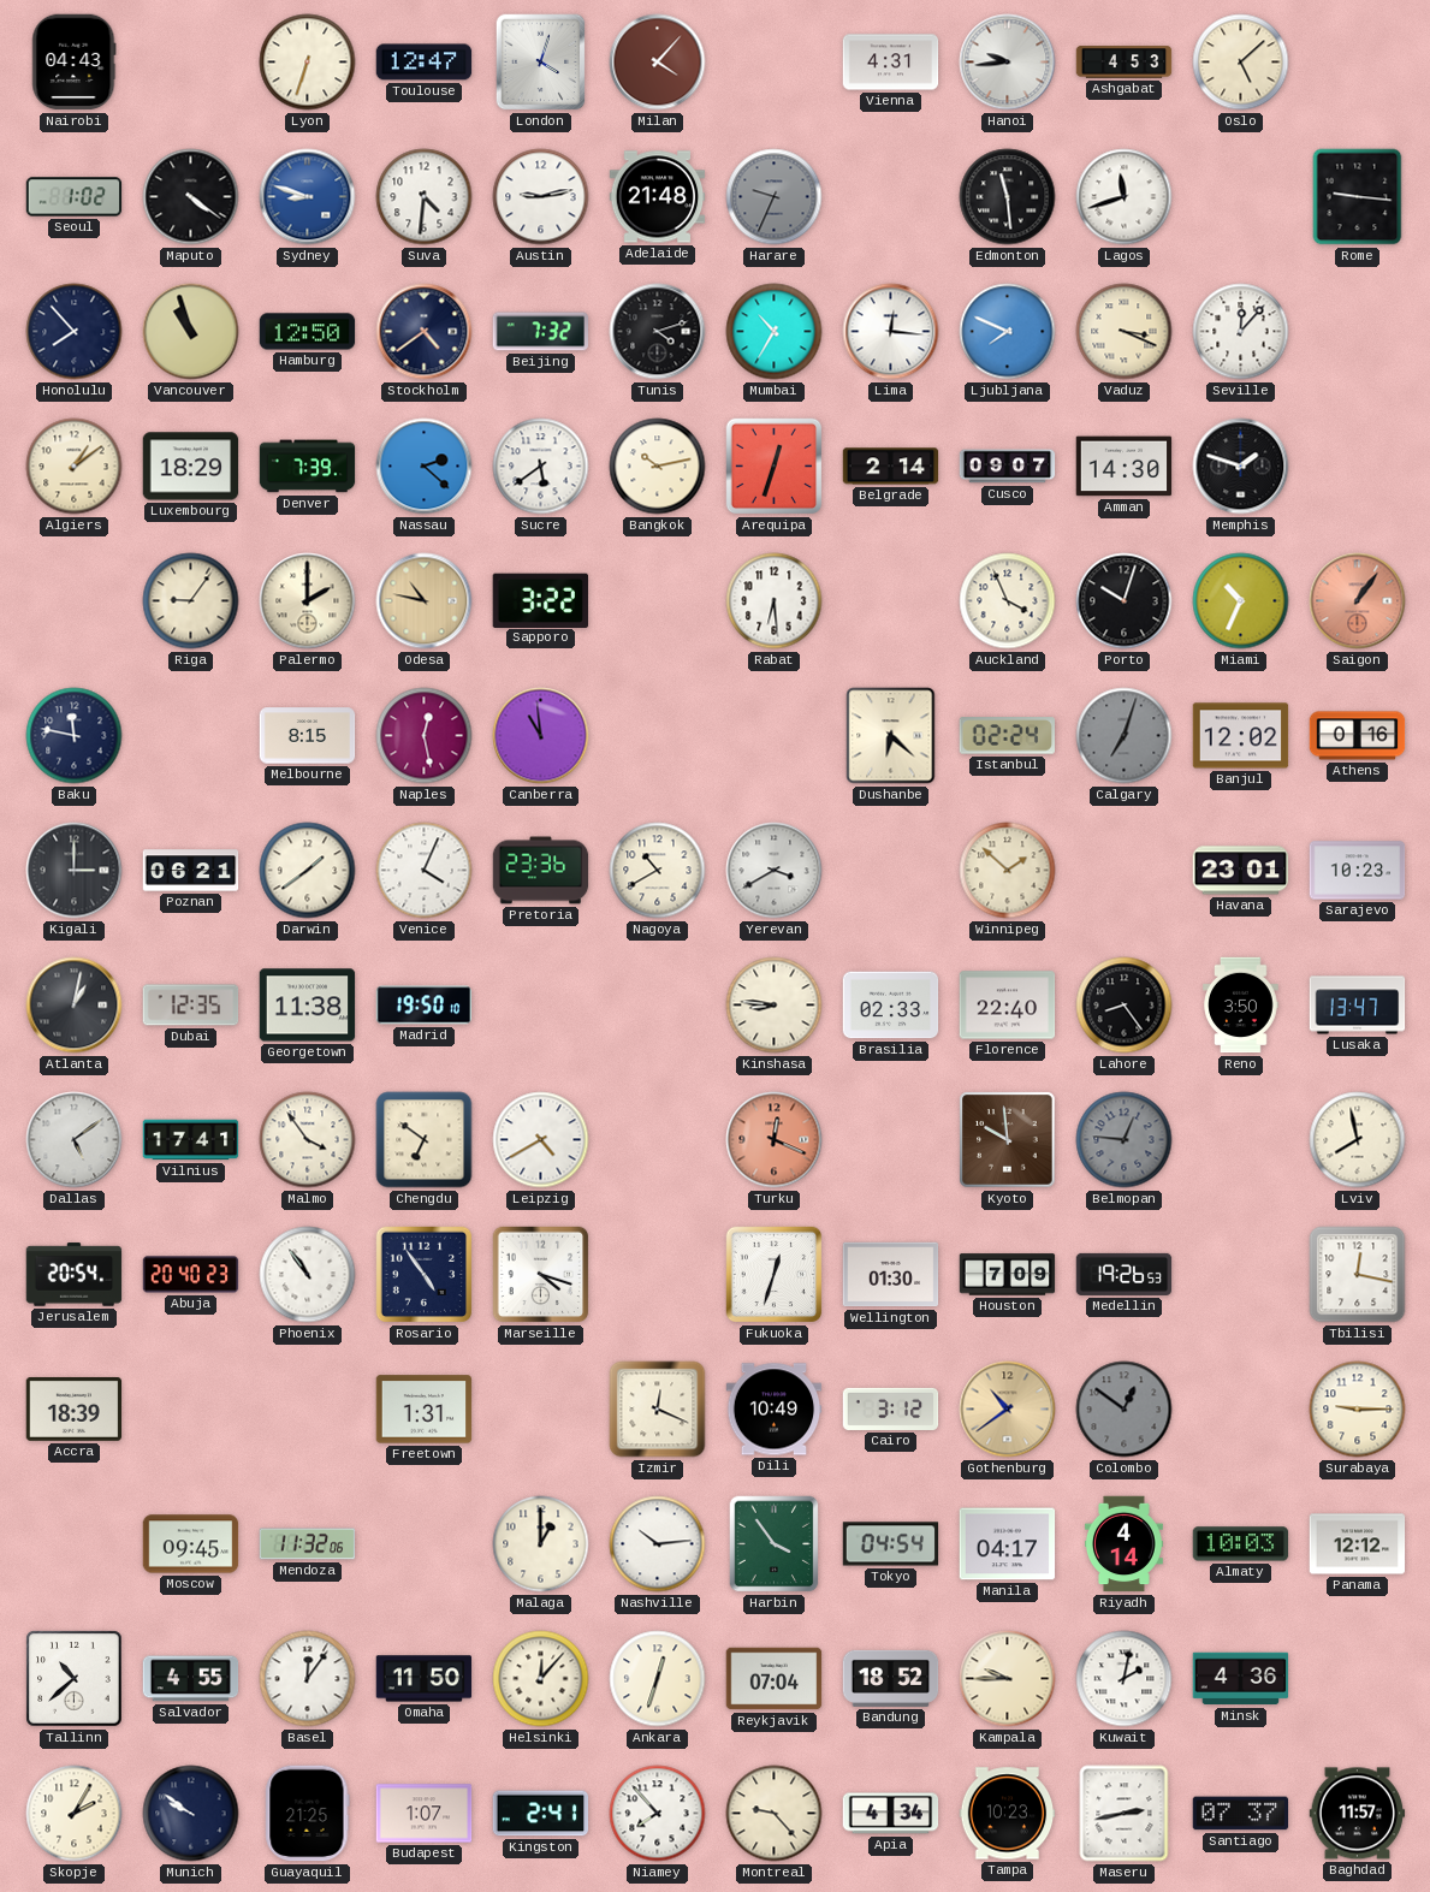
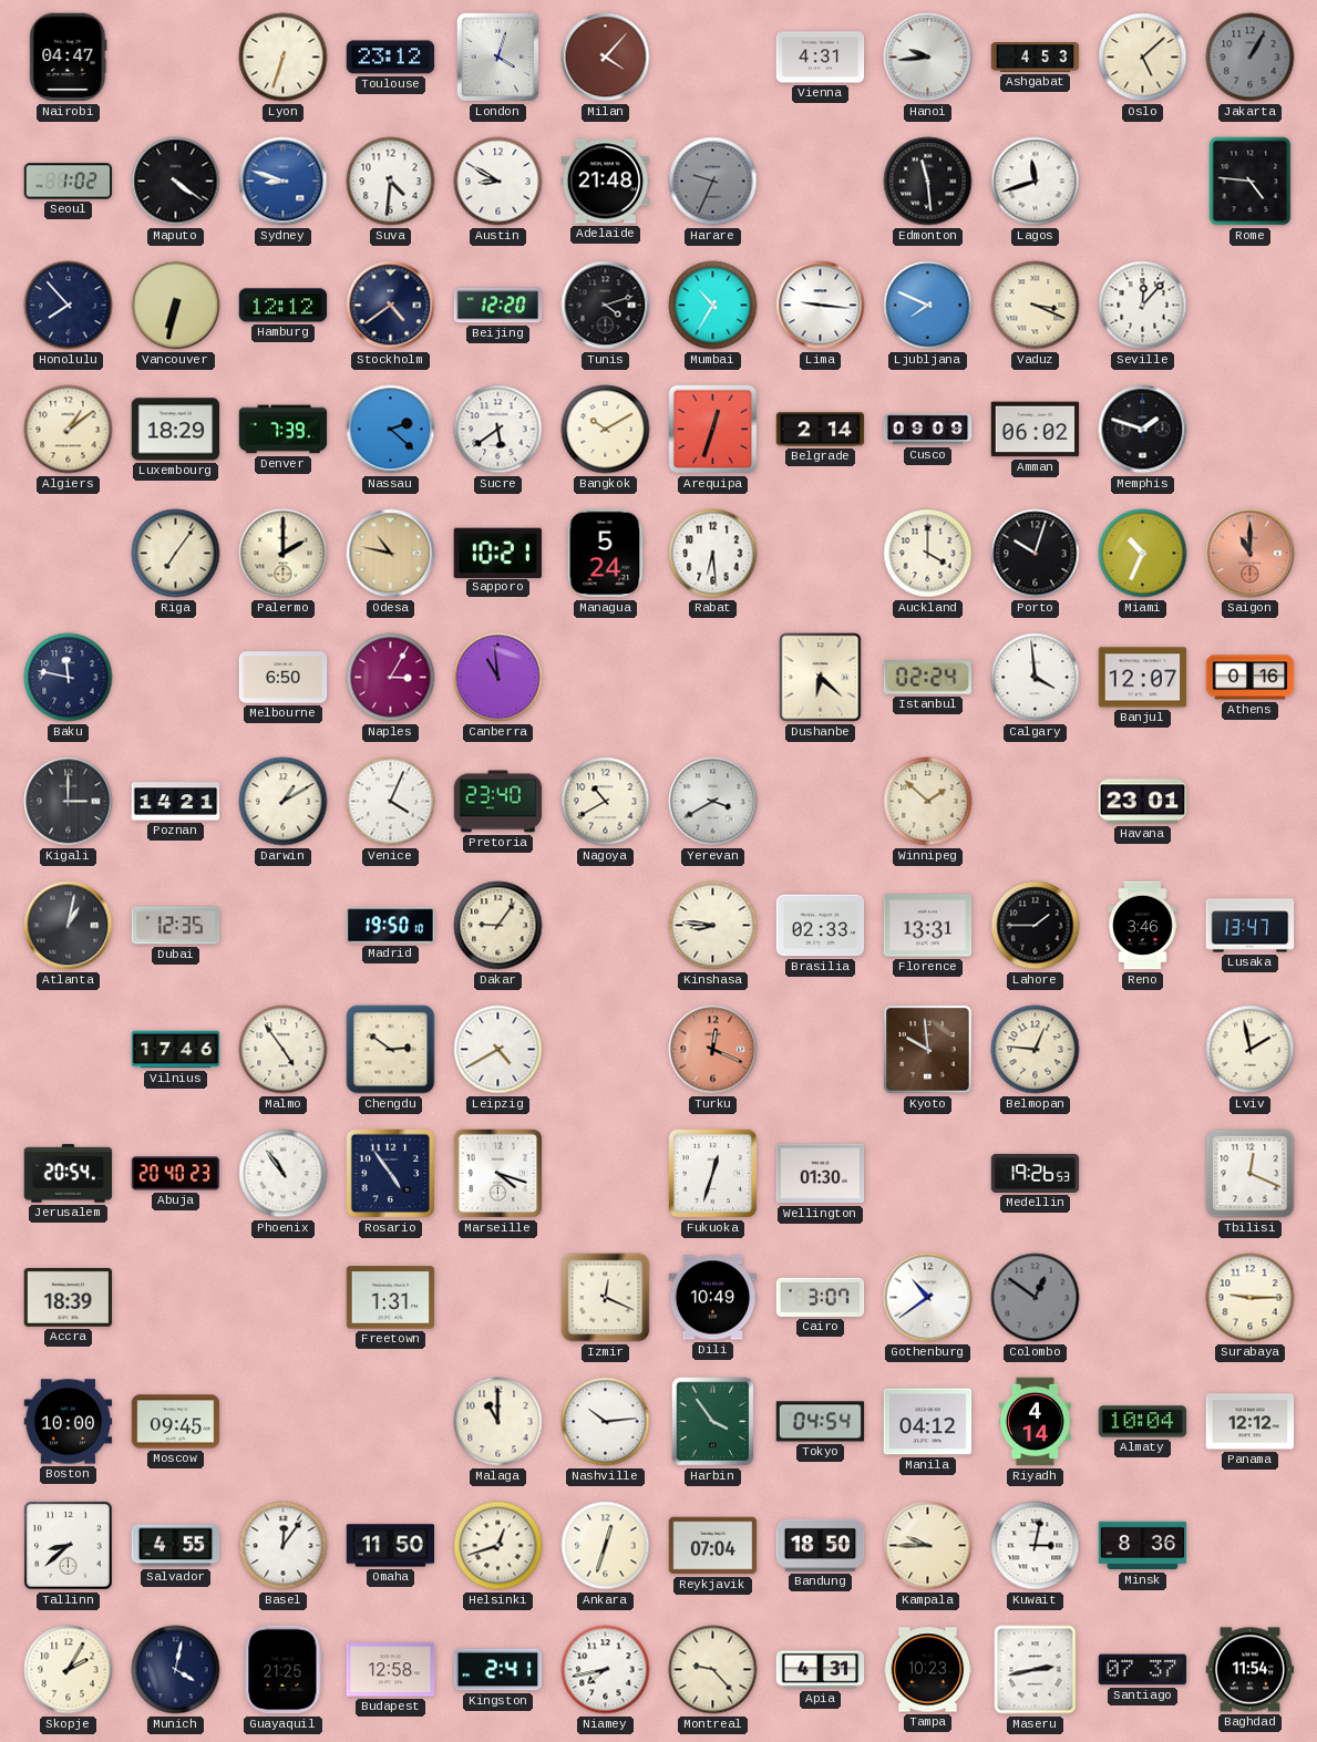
Nairobi: 04:43 -> 04:47 (69, 58)
Toulouse: 12:47 -> 23:12 (391, 58)
Jakarta: none -> 1:05 (1251, 58)
Austin: 9:13 -> 8:50 (498, 182)
Rome: 9:16 -> 4:46 (1251, 182)
Vancouver: 10:57 -> 6:32 (176, 306)
Hamburg: 12:50 -> 12:12 (284, 306)
Beijing: 7:32 -> 12:20 (498, 306)
Lima: 12:16 -> 9:16 (821, 306)
Bangkok: 10:13 -> 10:10 (606, 430)
Cusco: 09:07 -> 09:09 (928, 430)
Amman: 14:30 -> 06:02 (1036, 430)
Riga: 9:06 -> 7:06 (176, 554)
Sapporo: 3:22 -> 10:21 (497, 553)
Managua: none -> 5:24 (605, 554)
Auckland: 3:56 -> 4:00 (928, 554)
Saigon: 1:06 -> 11:00 (1251, 554)
Melbourne: 8:15 -> 6:50 (284, 678)
Naples: 12:28 -> 3:05 (391, 678)
Calgary: 7:03 -> 3:59 (1036, 678)
Calgary dial: grey -> white (1036, 678)
Banjul: 12:02 -> 12:07 (1143, 678)
Poznan: 06:21 -> 14:21 (176, 802)
Darwin: 1:39 -> 1:10 (284, 802)
Pretoria: 23:36 -> 23:40 (498, 802)
Sarajevo: 10:23 -> none (1358, 871)
Georgetown: 11:38 -> none (308, 1006)
Dakar: none -> 9:06 (498, 926)
Florence: 22:40 -> 13:31 (928, 926)
Lahore: 8:24 -> 1:45 (1036, 926)
Reno: 3:50 -> 3:46 (1143, 926)
Dallas: 5:09 -> none (75, 1140)
Vilnius: 17:41 -> 17:46 (176, 1050)
Malmo: 3:54 -> 4:54 (284, 1050)
Chengdu: 6:51 -> 2:51 (391, 1050)
Belmopan dial: grey -> cream (1036, 1050)
Lviv: 7:58 -> 1:58 (1251, 1050)
Houston: 7:09 -> none (1008, 1275)
Tbilisi: 12:17 -> 12:19 (1251, 1174)
Cairo: 3:12 -> 3:07 (821, 1297)
Gothenburg dial: champagne -> white (928, 1298)
Boston: none -> 10:00 (69, 1422)
Mendoza: 11:32 -> none (308, 1544)
Malaga: 1:00 -> 11:00 (498, 1422)
Manila: 04:17 -> 04:12 (928, 1422)
Almaty: 10:03 -> 10:04 (1143, 1422)
Tallinn: 10:38 -> 8:38 (69, 1546)
Helsinki: 12:07 -> 12:42 (498, 1546)
Bandung: 18:52 -> 18:50 (821, 1545)
Kuwait: 2:02 -> 3:02 (1036, 1546)
Minsk: 4:36 -> 8:36 (1143, 1546)
Munich: 9:51 -> 4:02 (176, 1670)
Budapest: 1:07 -> 12:58 (391, 1670)
Niamey: 7:53 -> 7:43 (606, 1670)
Apia: 4:34 -> 4:31 (821, 1670)
Baghdad: 11:57 -> 11:54 (1251, 1670)
